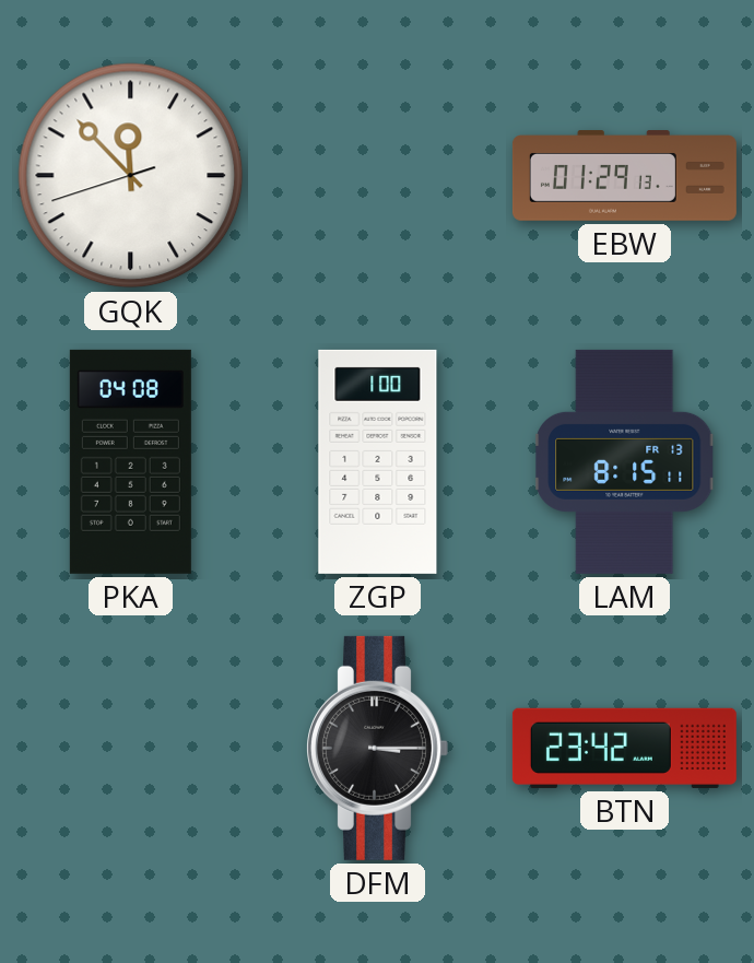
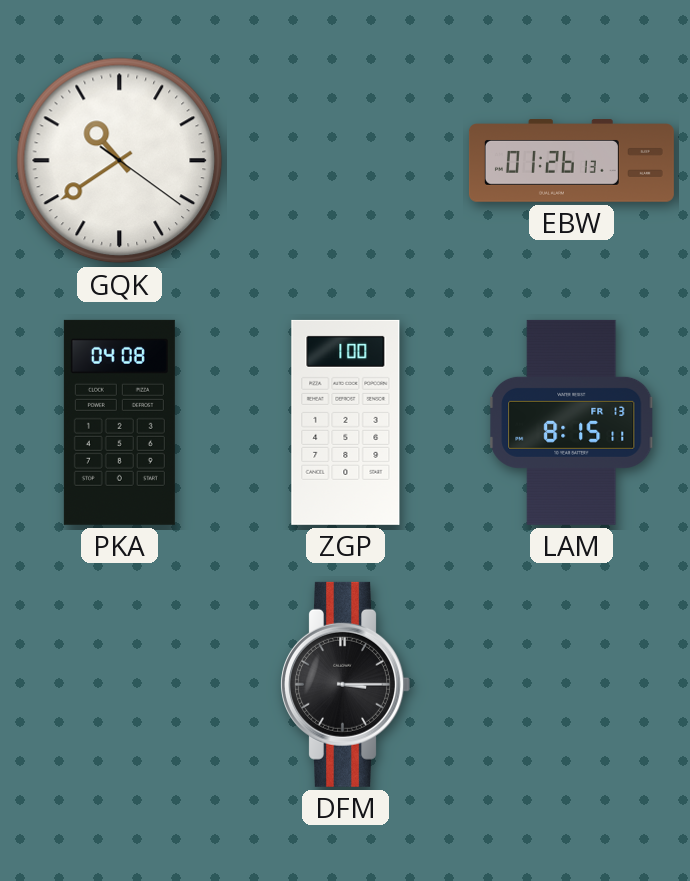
GQK: 11:52 -> 10:39 (120, 161)
EBW: 01:29 -> 01:26 (571, 161)
BTN: 23:42 -> none (624, 748)
